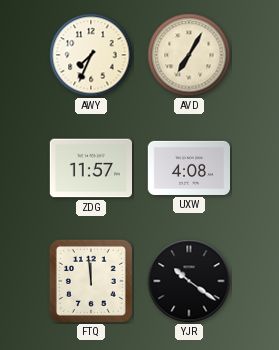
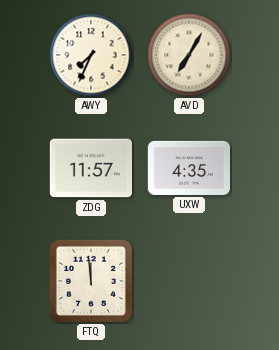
UXW: 4:08 -> 4:35 (188, 168)
YJR: 10:21 -> none (189, 281)
